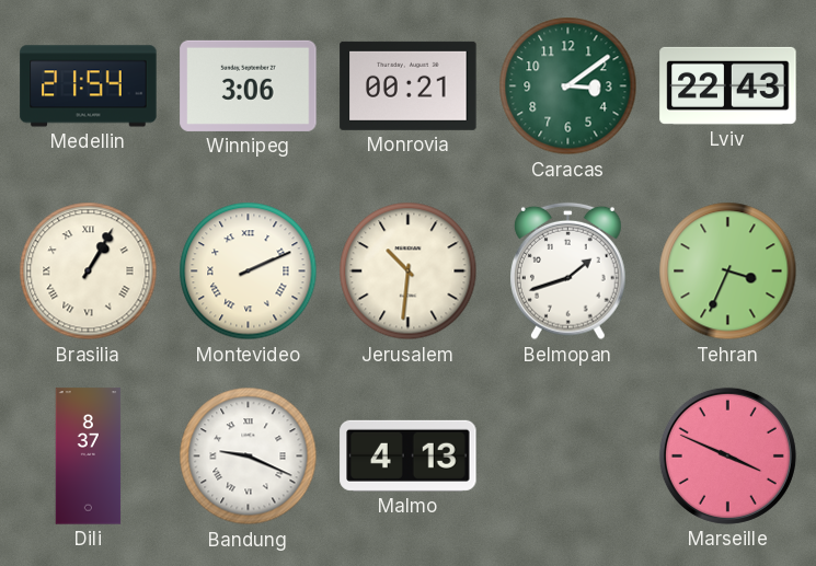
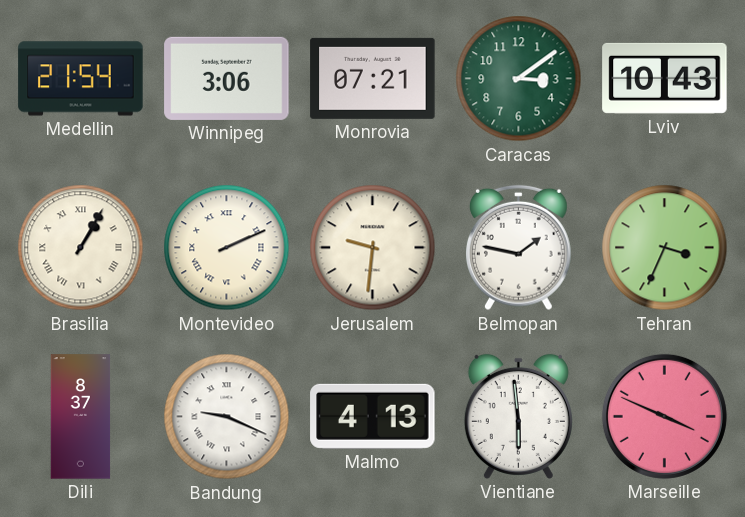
Monrovia: 00:21 -> 07:21 (373, 78)
Lviv: 22:43 -> 10:43 (665, 78)
Jerusalem: 10:31 -> 9:31 (373, 248)
Belmopan: 1:42 -> 1:47 (518, 248)
Vientiane: none -> 5:59 (518, 416)
